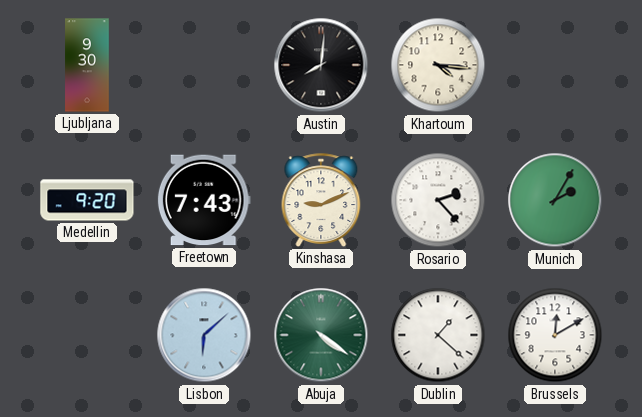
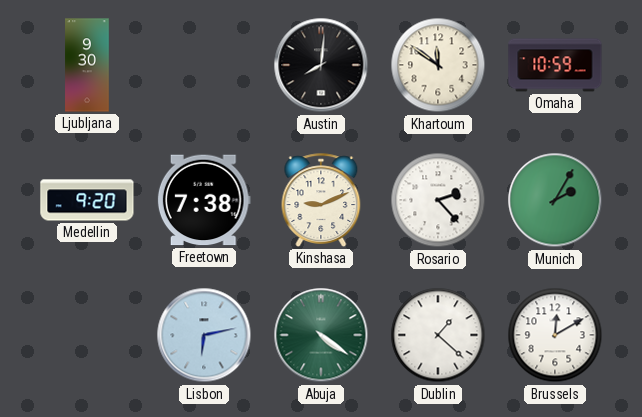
Khartoum: 4:16 -> 11:51 (438, 65)
Omaha: none -> 10:59 (555, 65)
Freetown: 7:43 -> 7:38 (204, 200)
Lisbon: 6:08 -> 6:13 (204, 335)
